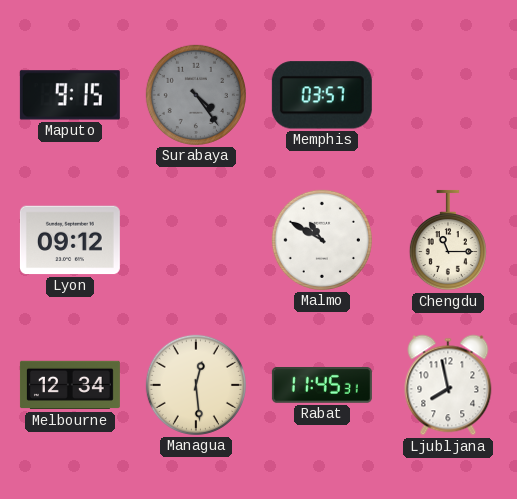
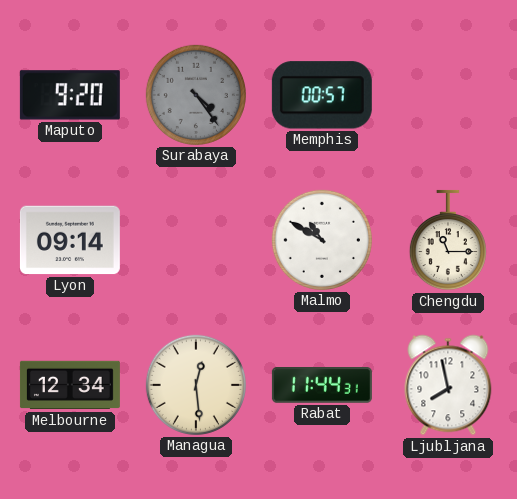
Maputo: 9:15 -> 9:20 (70, 95)
Memphis: 03:57 -> 00:57 (322, 95)
Lyon: 09:12 -> 09:14 (70, 240)
Rabat: 11:45 -> 11:44 (322, 386)
